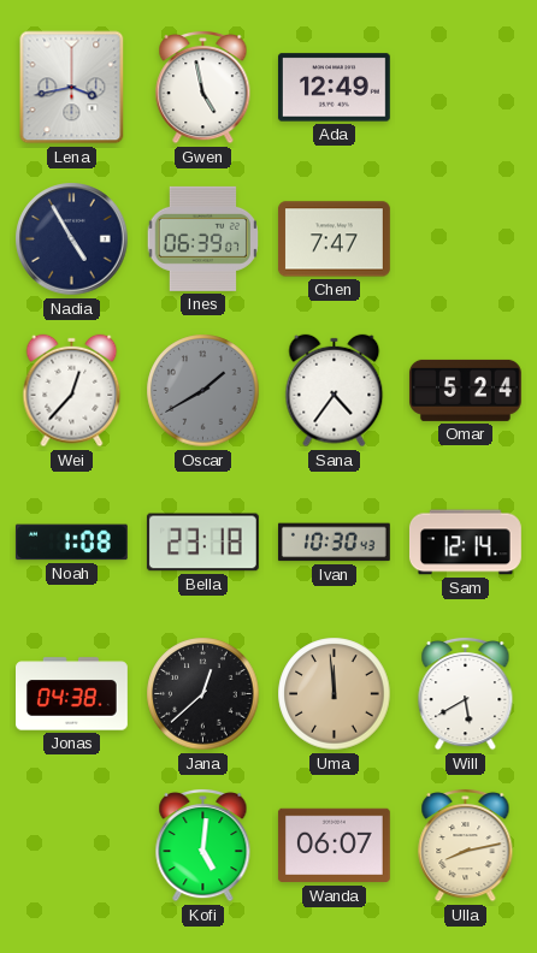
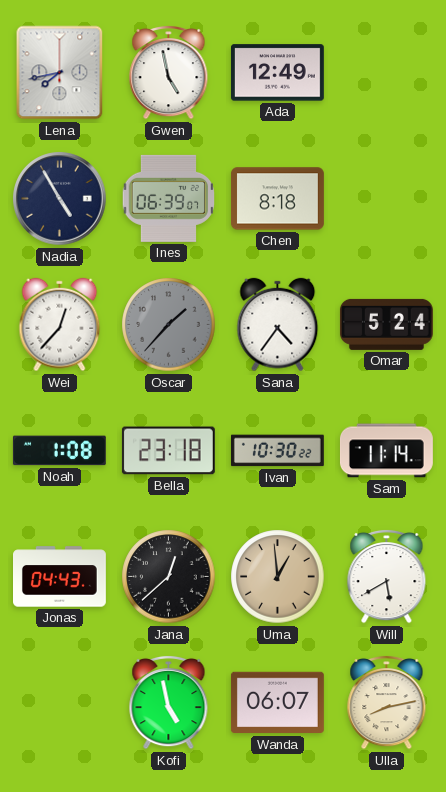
Lena: 3:43 -> 7:43 (60, 73)
Chen: 7:47 -> 8:18 (277, 199)
Oscar: 1:40 -> 1:37 (169, 325)
Ivan: 10:30:43 -> 10:30:22 (277, 451)
Sam: 12:14 -> 11:14 (386, 451)
Jonas: 04:38 -> 04:43 (60, 577)
Uma: 11:59 -> 12:59 (278, 577)
Kofi: 5:01 -> 4:58 (169, 702)
